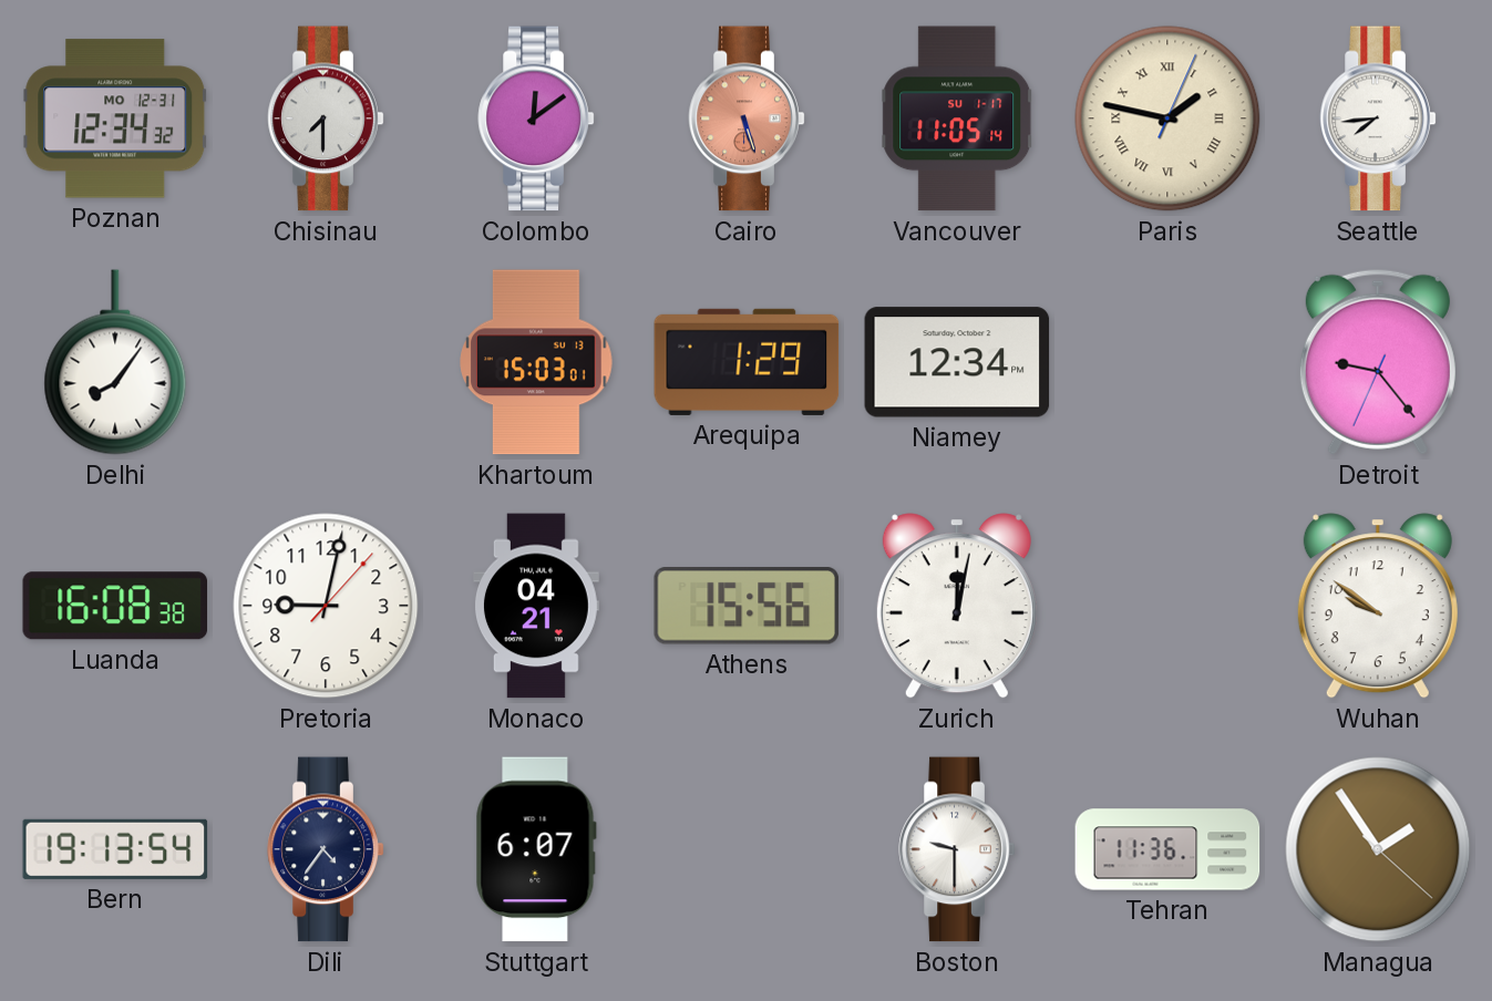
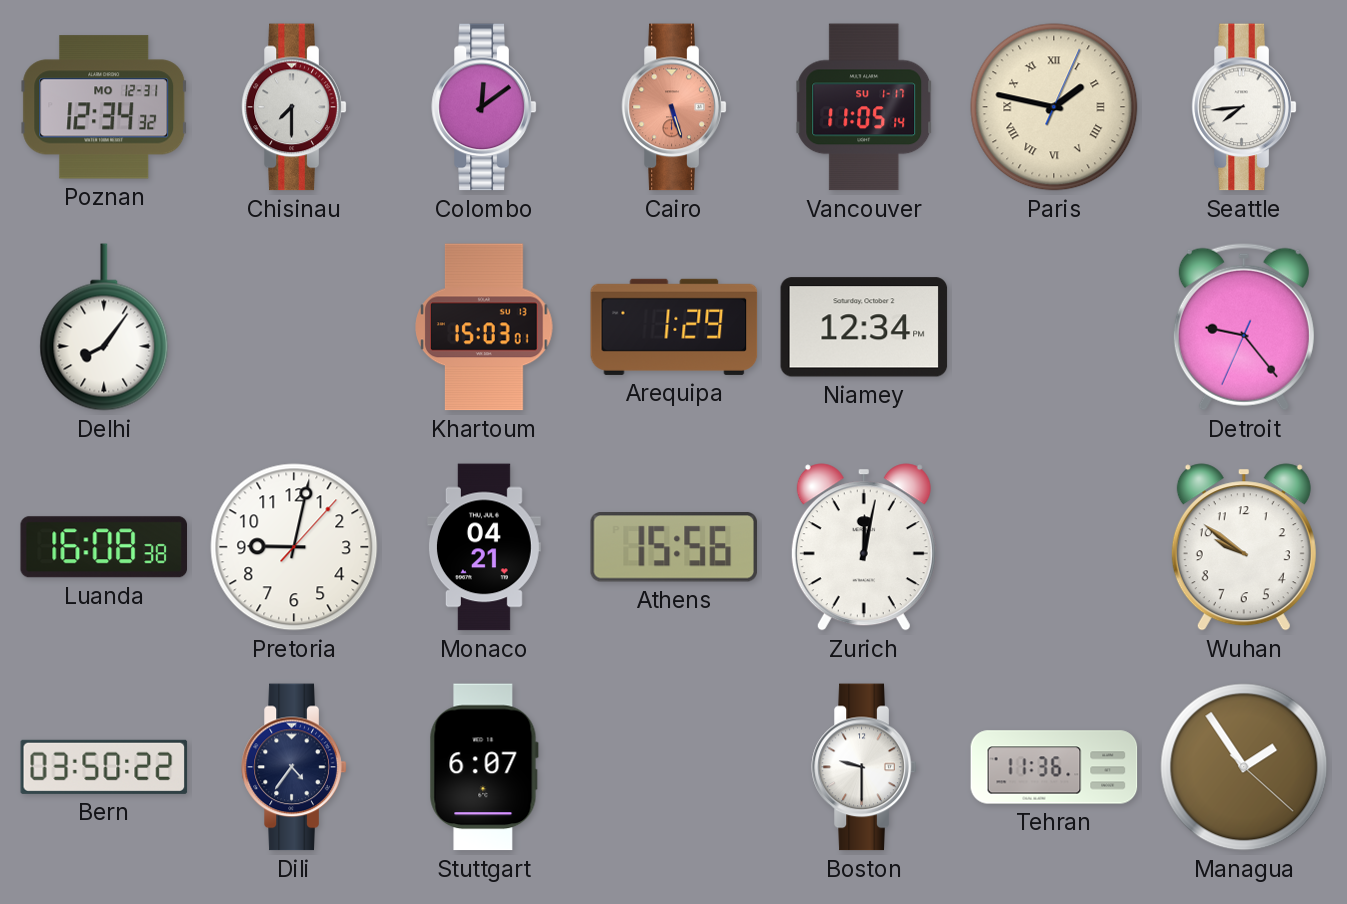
Bern: 19:13 -> 03:50 (104, 767)
